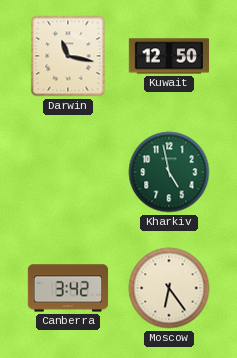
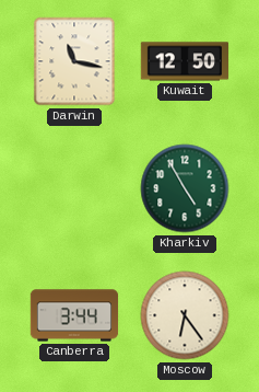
Kharkiv: 4:58 -> 4:55 (185, 188)
Canberra: 3:42 -> 3:44 (74, 315)
